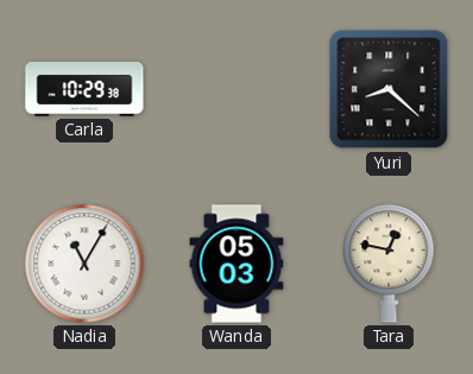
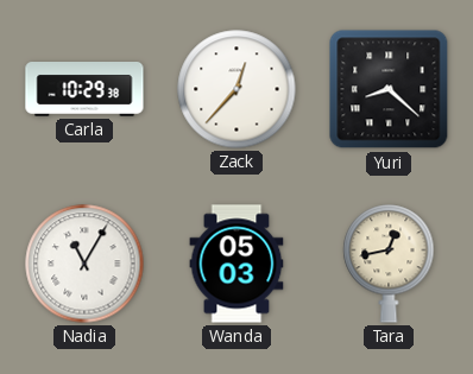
Zack: none -> 12:37 (236, 89)
Tara: 12:47 -> 12:43 (389, 264)
